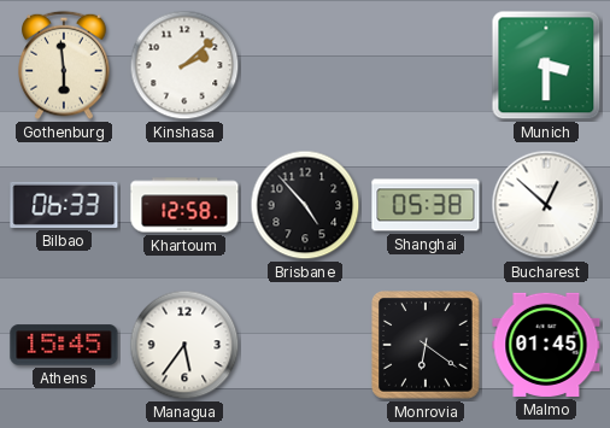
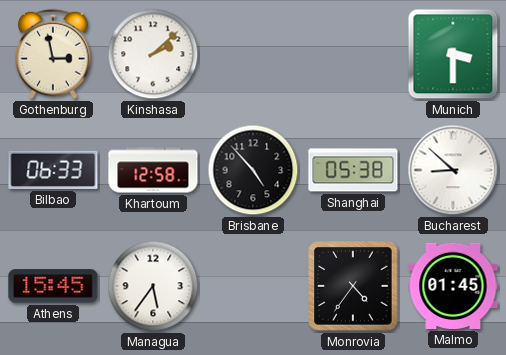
Gothenburg: 5:59 -> 2:58 (53, 54)
Bucharest: 12:52 -> 8:52 (453, 170)
Monrovia: 6:21 -> 4:36 (354, 287)
